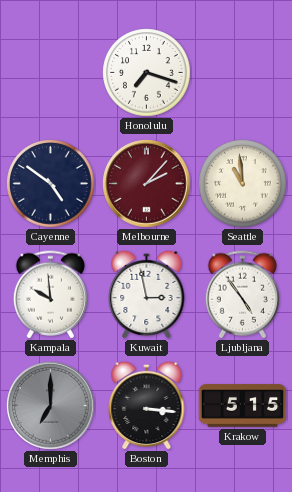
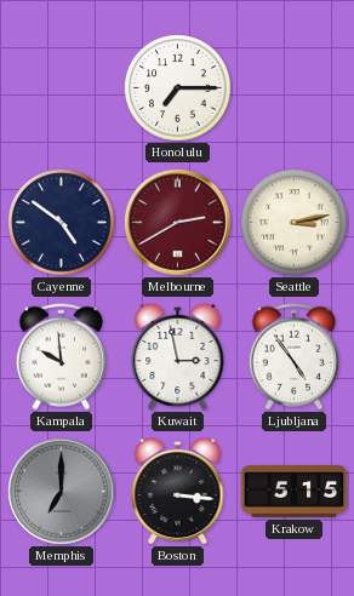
Honolulu: 7:18 -> 7:15 (178, 88)
Melbourne: 2:07 -> 2:40 (178, 223)
Seattle: 10:59 -> 3:13 (295, 223)
